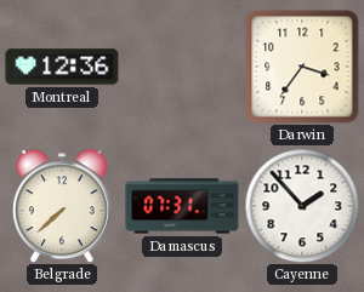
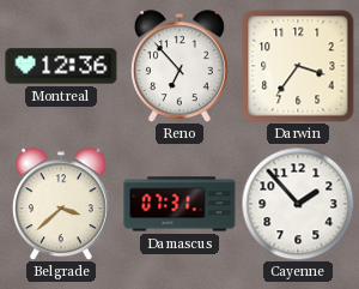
Reno: none -> 6:53 (180, 66)
Belgrade: 7:38 -> 3:38 (61, 204)
